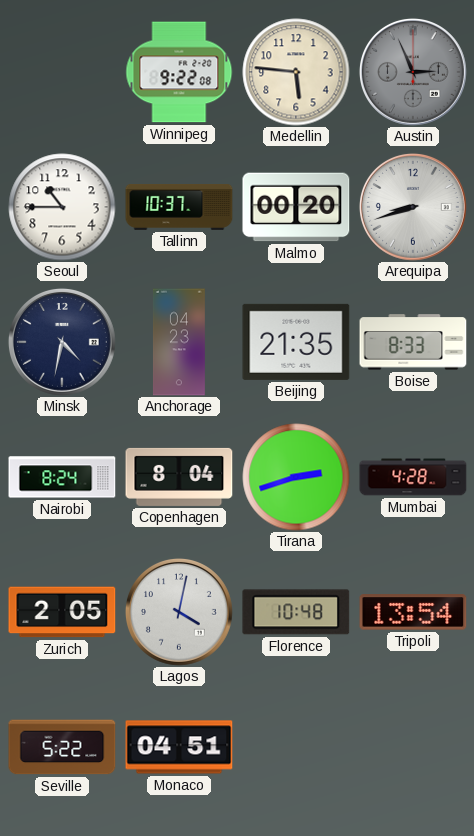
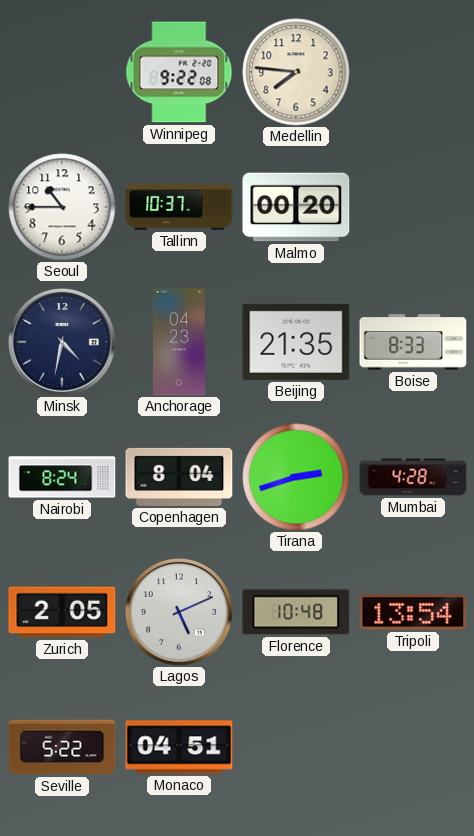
Medellin: 5:46 -> 7:46 (296, 72)
Austin: 2:56 -> none (413, 72)
Arequipa: 8:42 -> none (413, 207)
Lagos: 4:02 -> 5:11 (179, 612)
